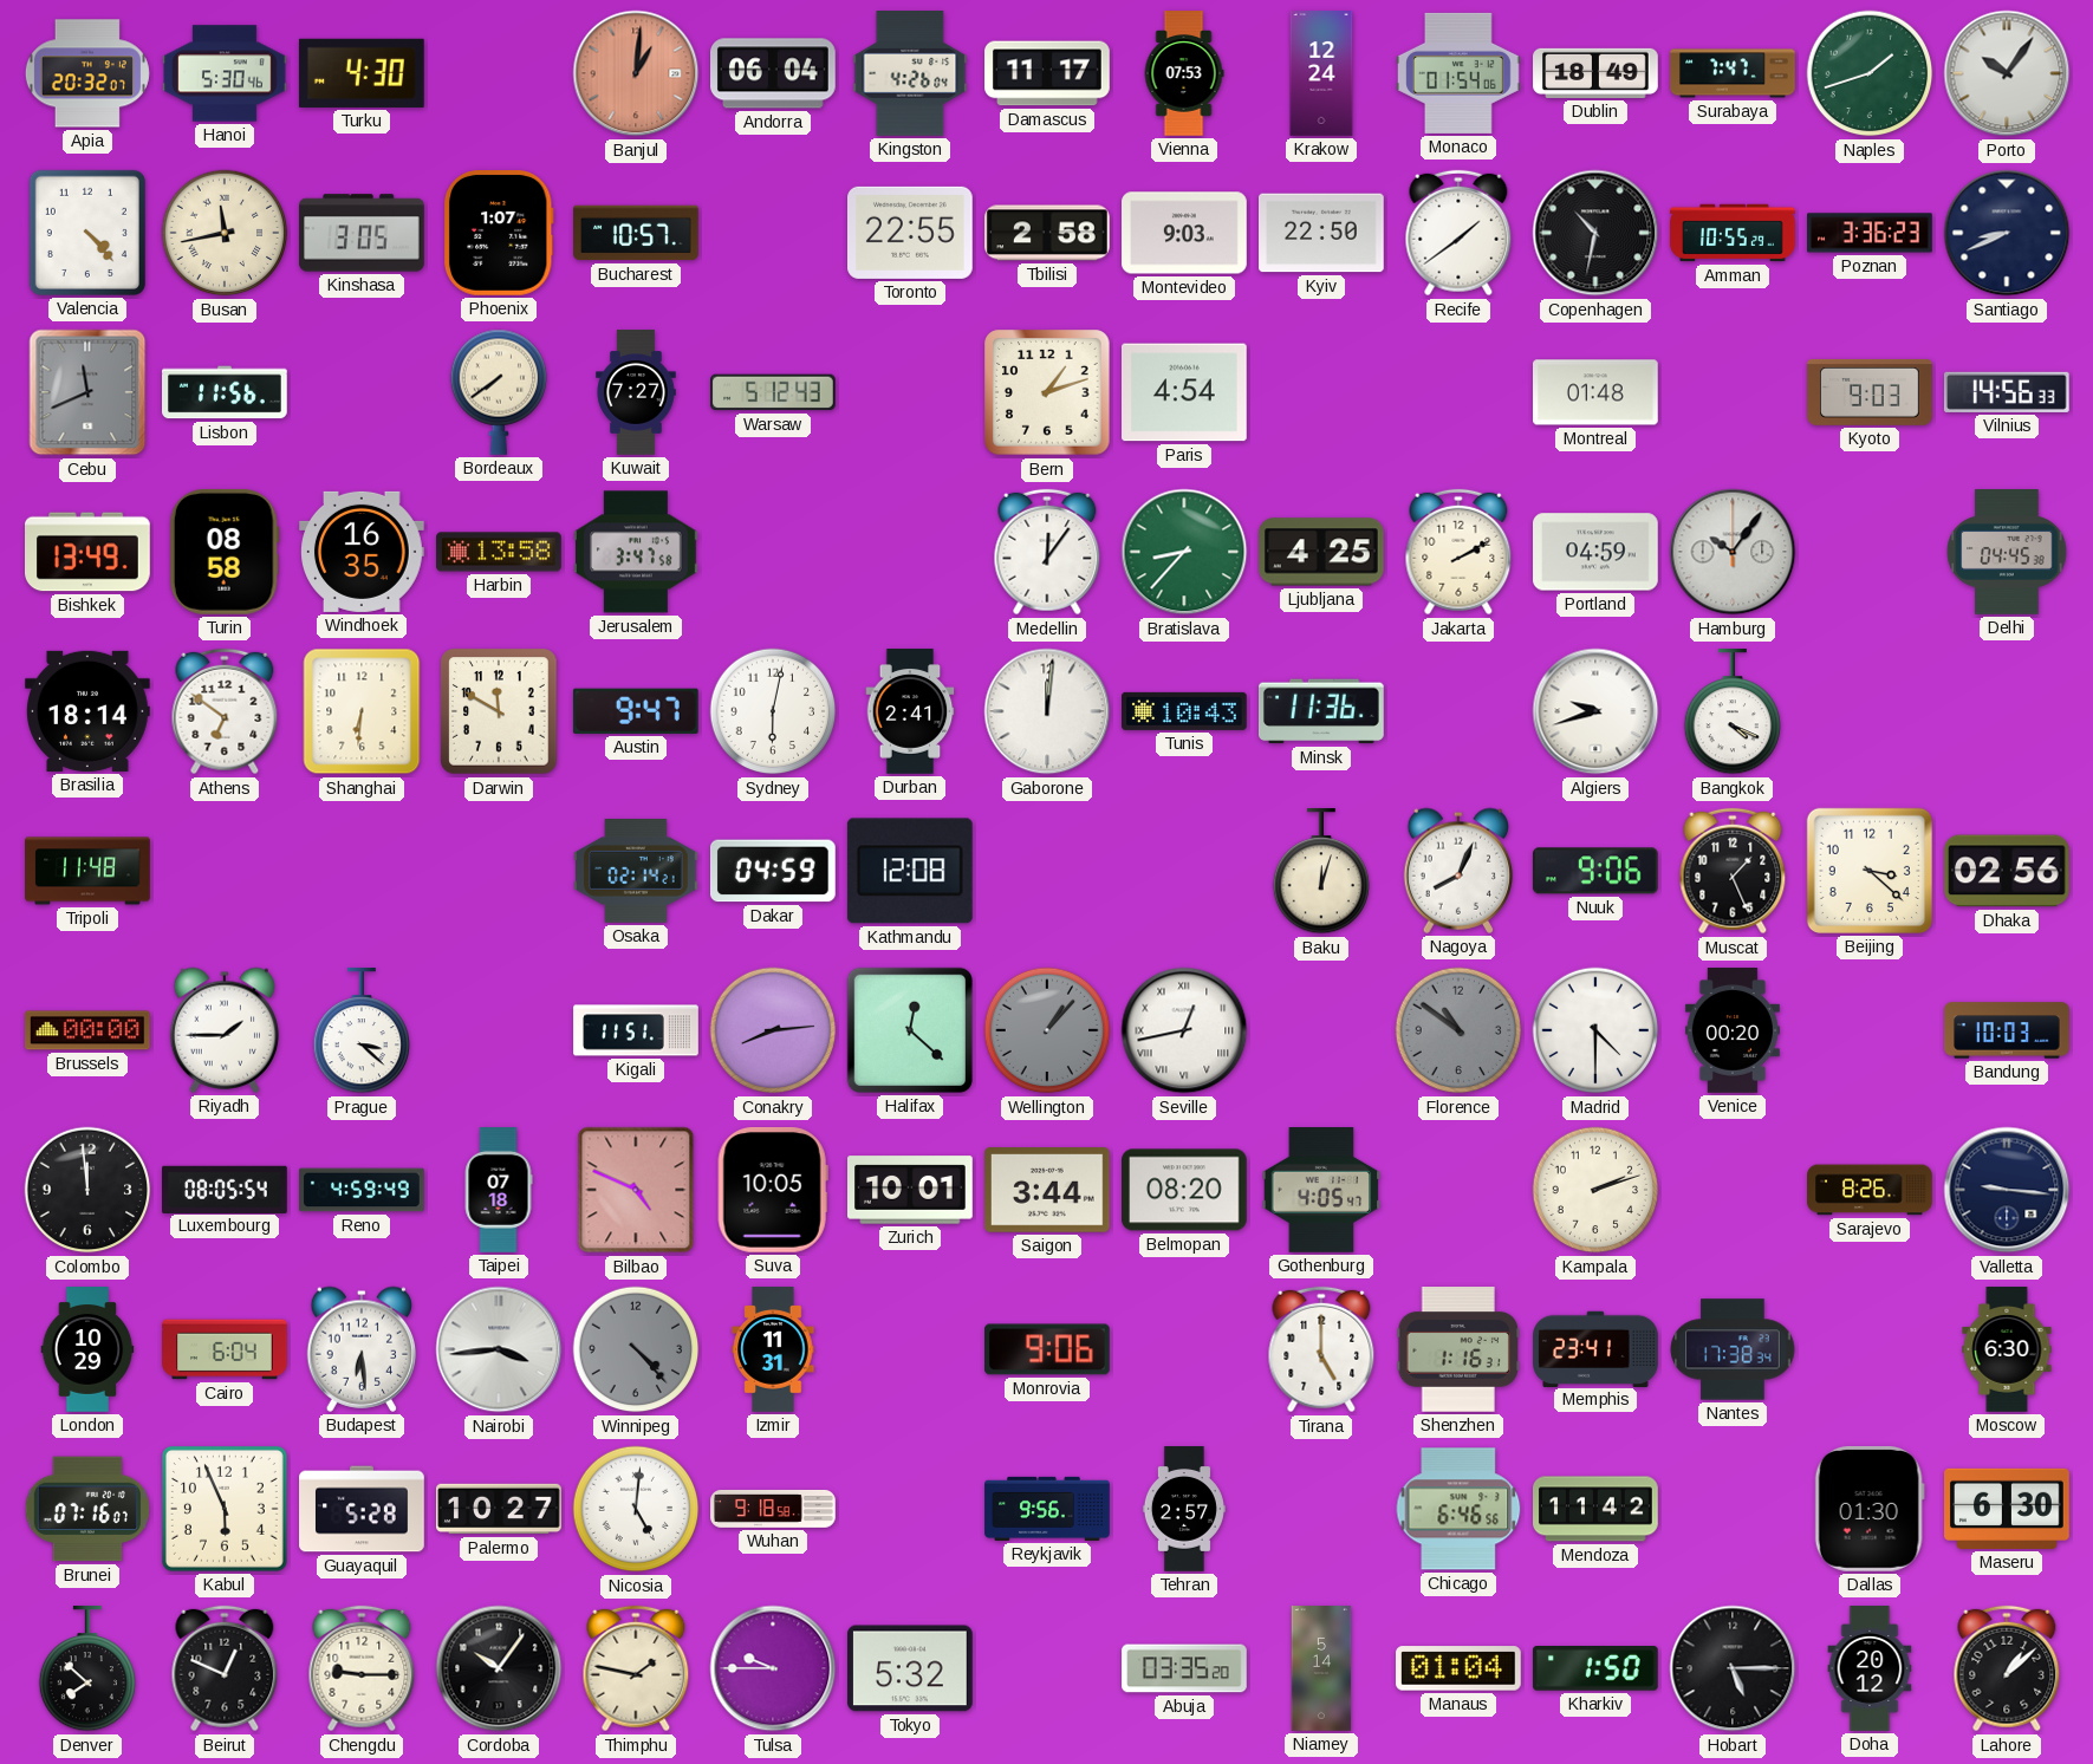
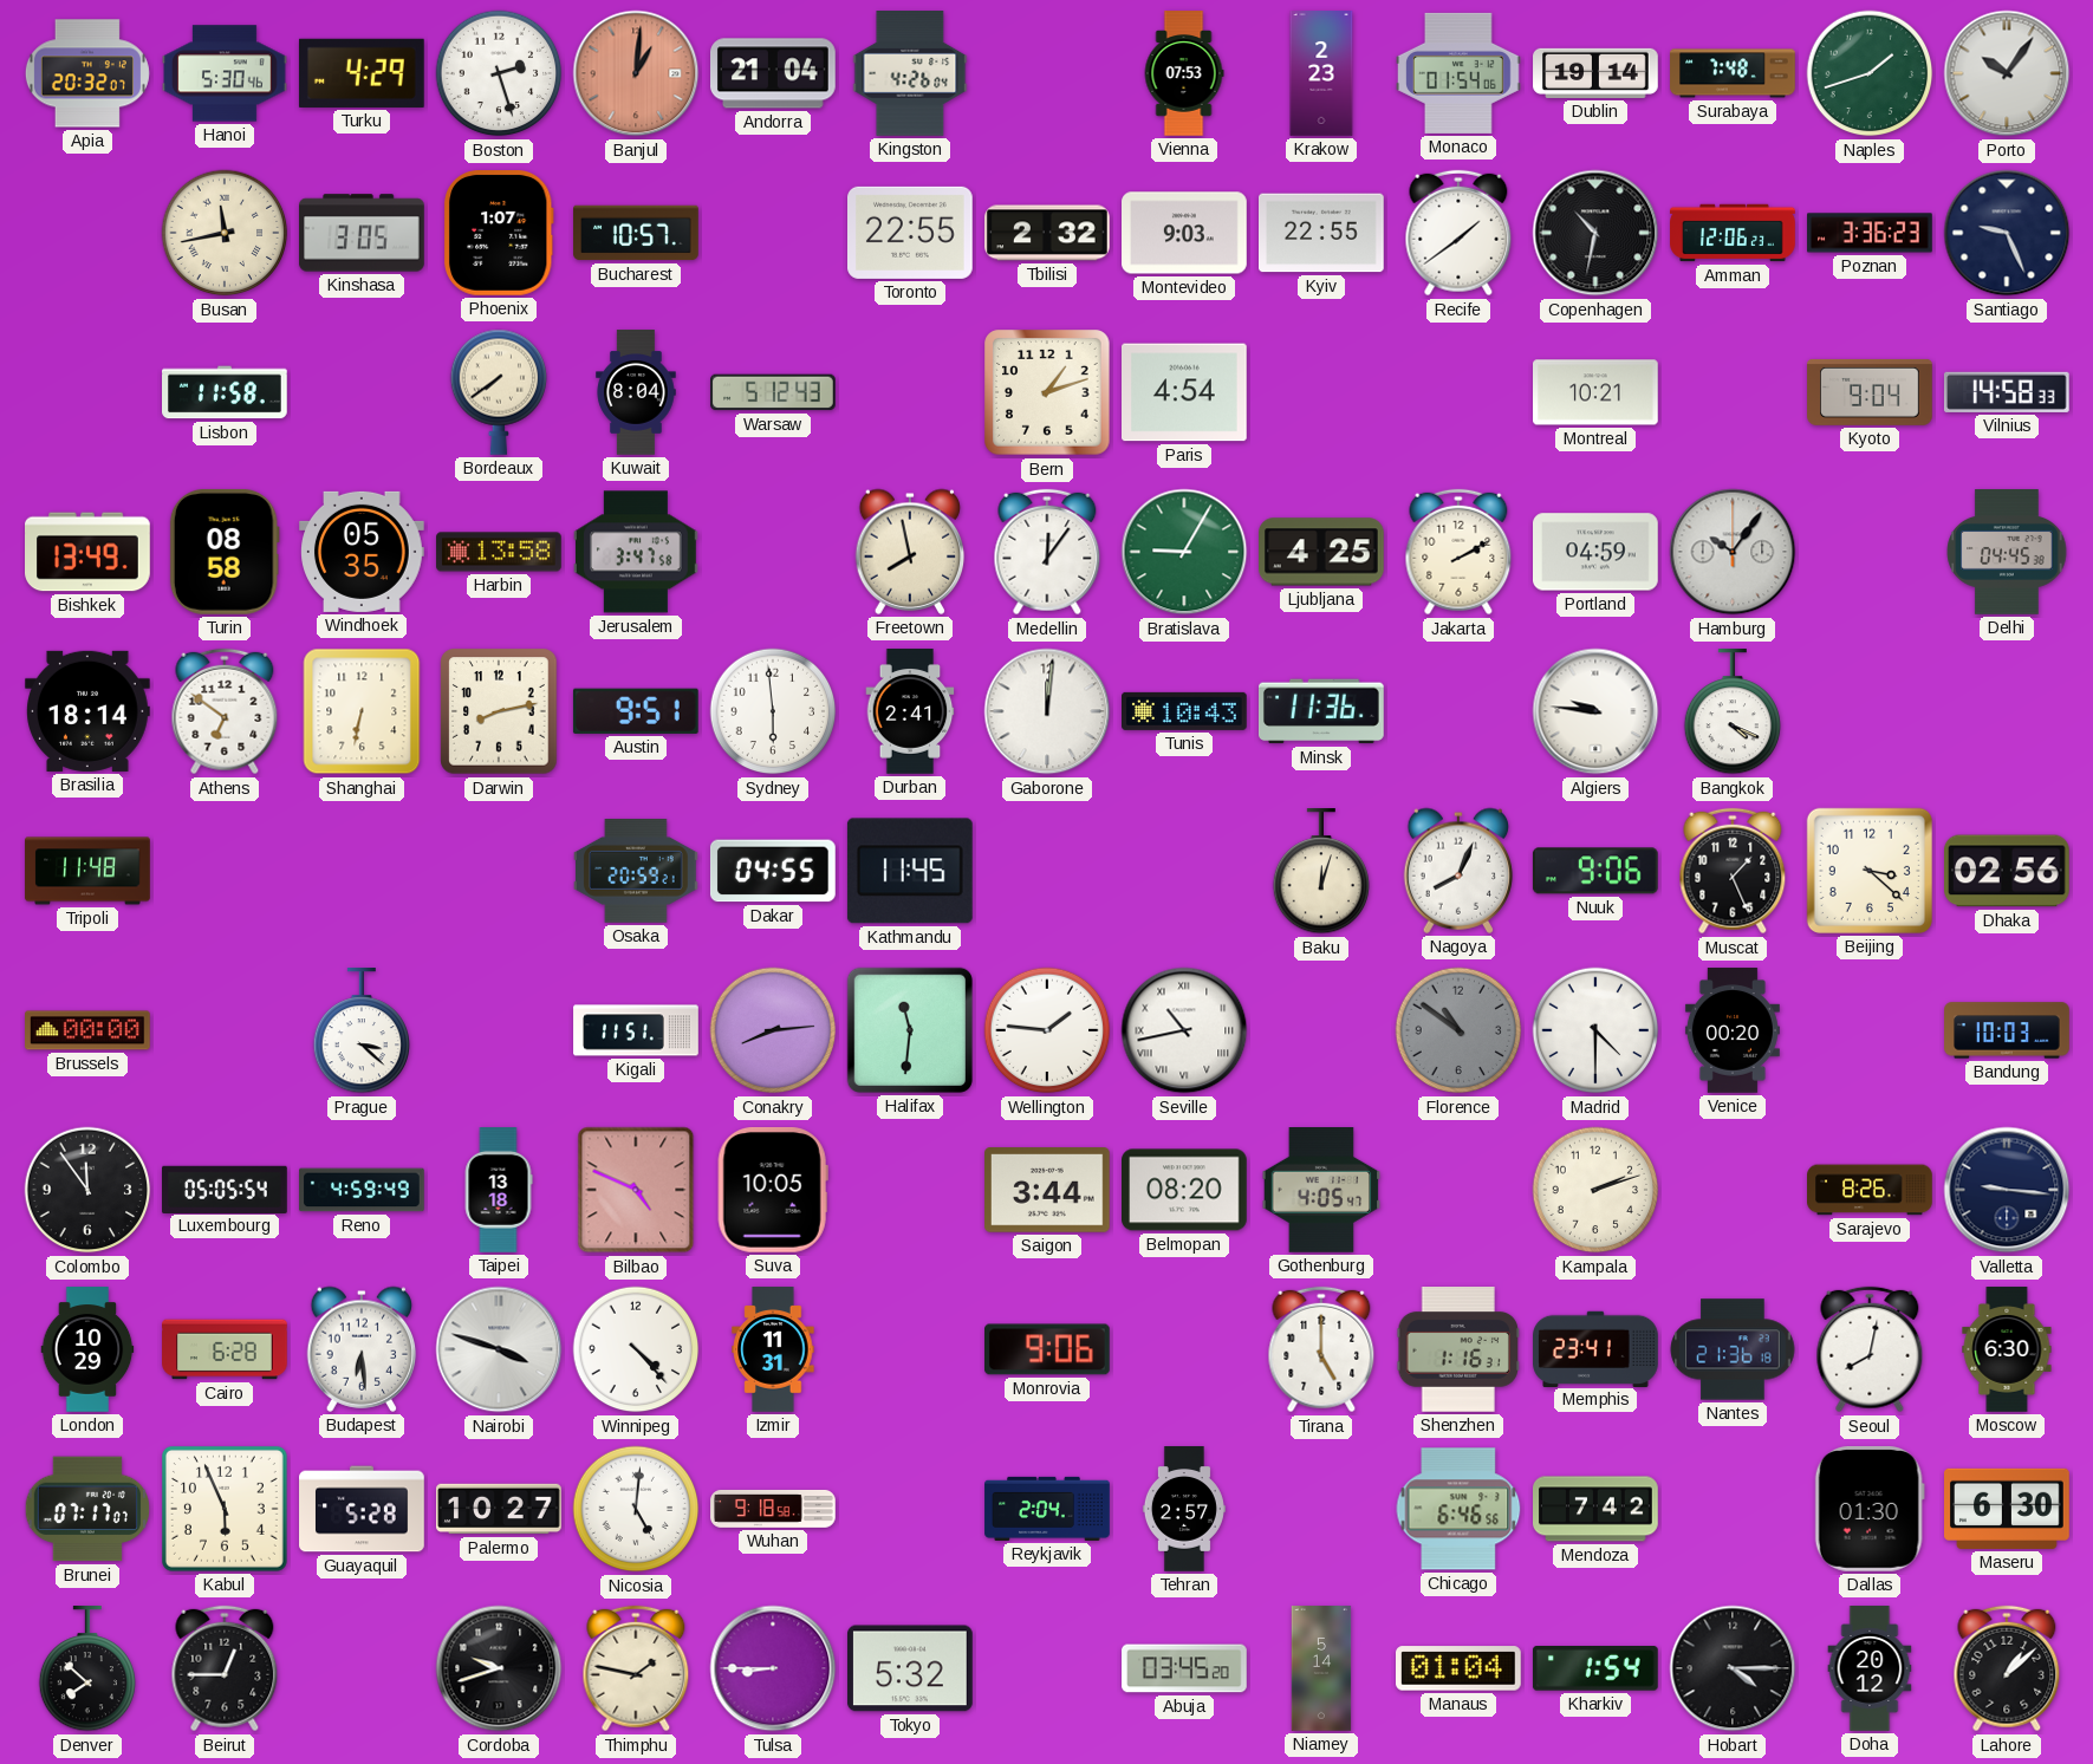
Turku: 4:30 -> 4:29 (362, 73)
Boston: none -> 2:27 (499, 73)
Andorra: 06:04 -> 21:04 (774, 73)
Damascus: 11:17 -> none (1047, 73)
Krakow: 12:24 -> 2:23 (1321, 73)
Dublin: 18:49 -> 19:14 (1595, 73)
Surabaya: 7:47 -> 7:48 (1733, 73)
Valencia: 4:23 -> none (87, 233)
Tbilisi: 2:58 -> 2:32 (1048, 233)
Kyiv: 22:50 -> 22:55 (1322, 233)
Amman: 10:55 -> 12:06 (1733, 233)
Santiago: 8:41 -> 9:26 (2007, 233)
Cebu: 11:41 -> none (87, 392)
Lisbon: 11:56 -> 11:58 (226, 392)
Kuwait: 7:27 -> 8:04 (636, 392)
Montreal: 01:48 -> 10:21 (1597, 392)
Kyoto: 9:03 -> 9:04 (1870, 392)
Vilnius: 14:56 -> 14:58 (2007, 392)
Windhoek: 16:35 -> 05:35 (363, 552)
Freetown: none -> 7:58 (910, 552)
Bratislava: 8:37 -> 9:05 (1184, 552)
Shanghai: 6:31 -> 6:32 (362, 711)
Darwin: 11:50 -> 8:13 (499, 711)
Austin: 9:47 -> 9:51 (636, 711)
Sydney: 6:02 -> 5:59 (773, 711)
Algiers: 9:42 -> 9:46 (1595, 711)
Osaka: 02:14 -> 20:59 (637, 872)
Dakar: 04:59 -> 04:55 (773, 871)
Kathmandu: 12:08 -> 11:45 (910, 871)
Riyadh: 1:45 -> none (225, 1030)
Halifax: 12:22 -> 11:31 (910, 1030)
Wellington: 1:07 -> 1:46 (1047, 1030)
Wellington dial: grey -> white (1047, 1030)
Seville: 12:43 -> 10:43 (1184, 1030)
Colombo: 11:59 -> 11:54 (87, 1190)
Luxembourg: 08:05 -> 05:05 (225, 1189)
Taipei: 07:18 -> 13:18 (499, 1190)
Zurich: 10:01 -> none (911, 1190)
Cairo: 6:04 -> 6:28 (225, 1349)
Nairobi: 3:44 -> 3:48 (499, 1349)
Winnipeg dial: grey -> white (636, 1349)
Nantes: 17:38 -> 21:36 (1733, 1349)
Seoul: none -> 8:02 (1870, 1349)
Brunei: 07:16 -> 07:17 (86, 1509)
Reykjavik: 9:56 -> 2:04 (1047, 1509)
Mendoza: 11:42 -> 7:42 (1597, 1509)
Beirut: 12:49 -> 12:45 (225, 1668)
Chengdu: 9:15 -> none (362, 1668)
Cordoba: 10:06 -> 9:42 (499, 1668)
Tulsa: 9:45 -> 8:45 (773, 1668)
Abuja: 03:35 -> 03:45 (1184, 1668)
Kharkiv: 1:50 -> 1:54 (1595, 1669)
Hobart: 5:15 -> 4:15 (1733, 1668)
